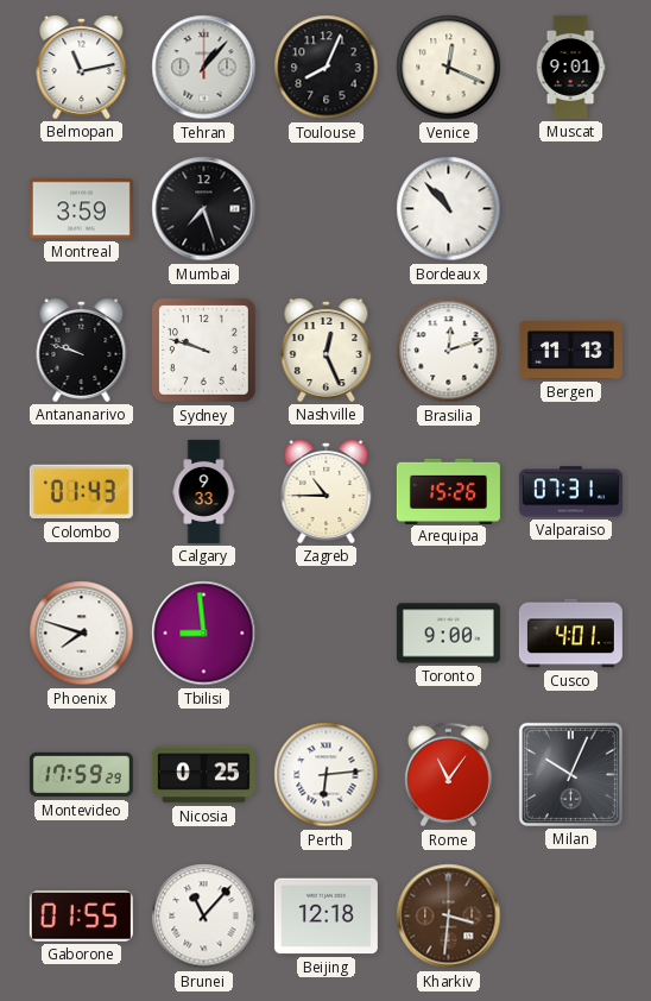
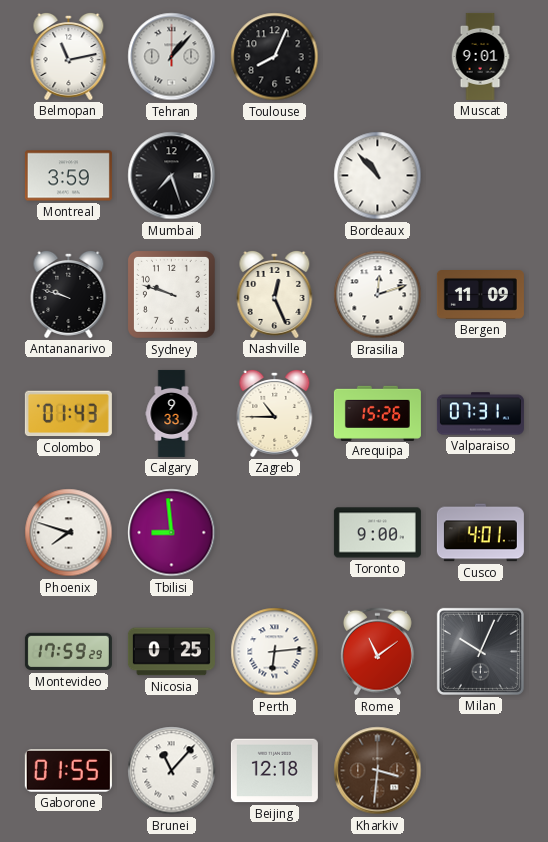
Venice: 12:19 -> none (449, 68)
Bergen: 11:13 -> 11:09 (480, 295)
Rome: 11:06 -> 11:09 (377, 652)
